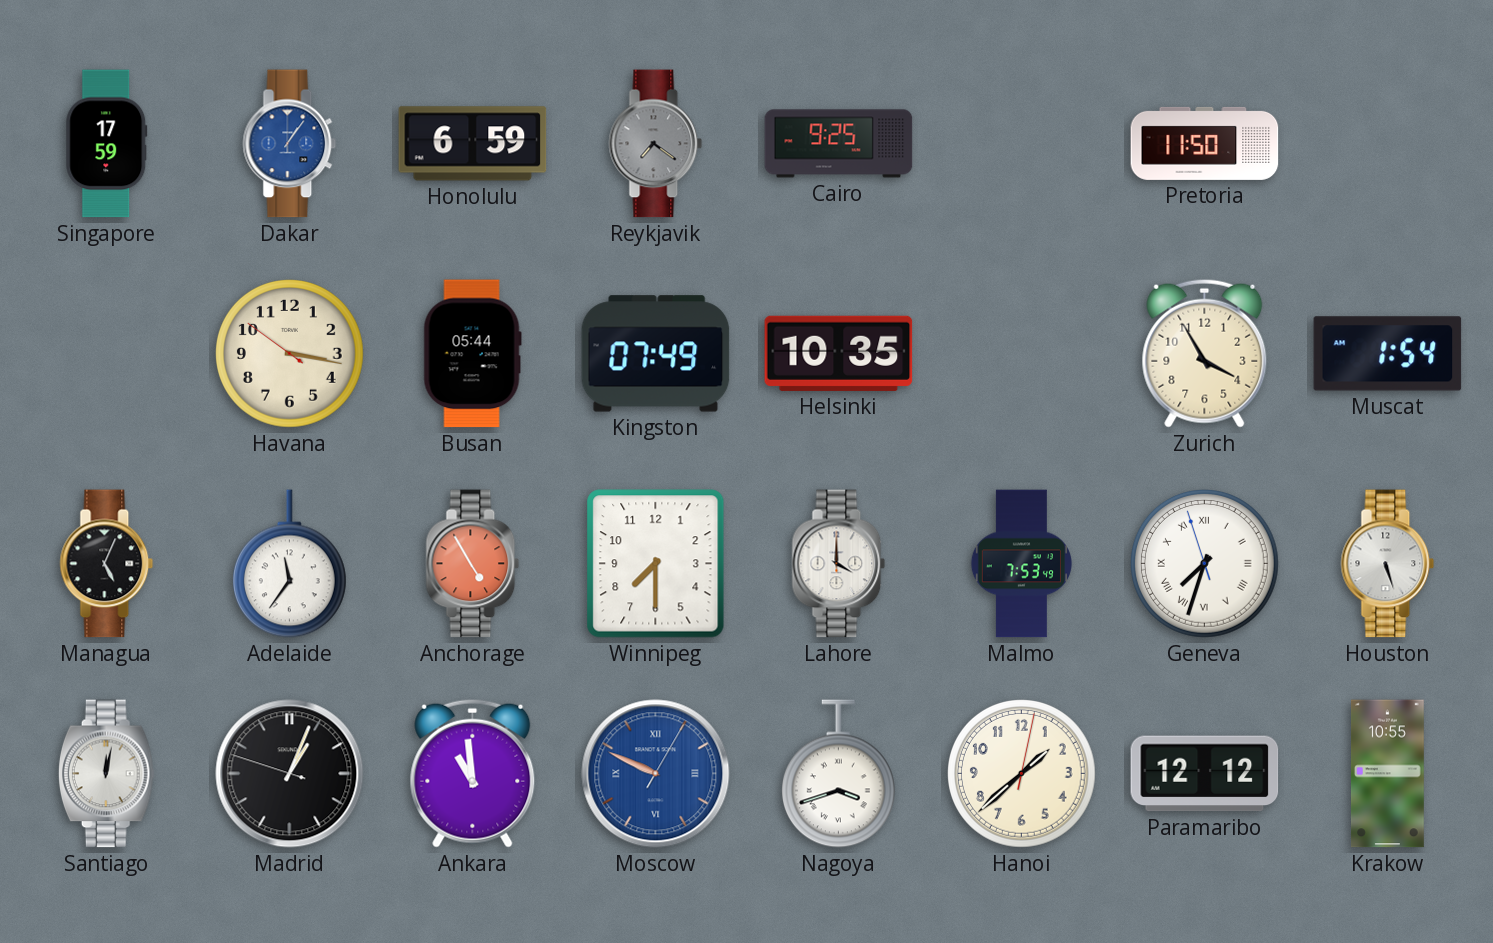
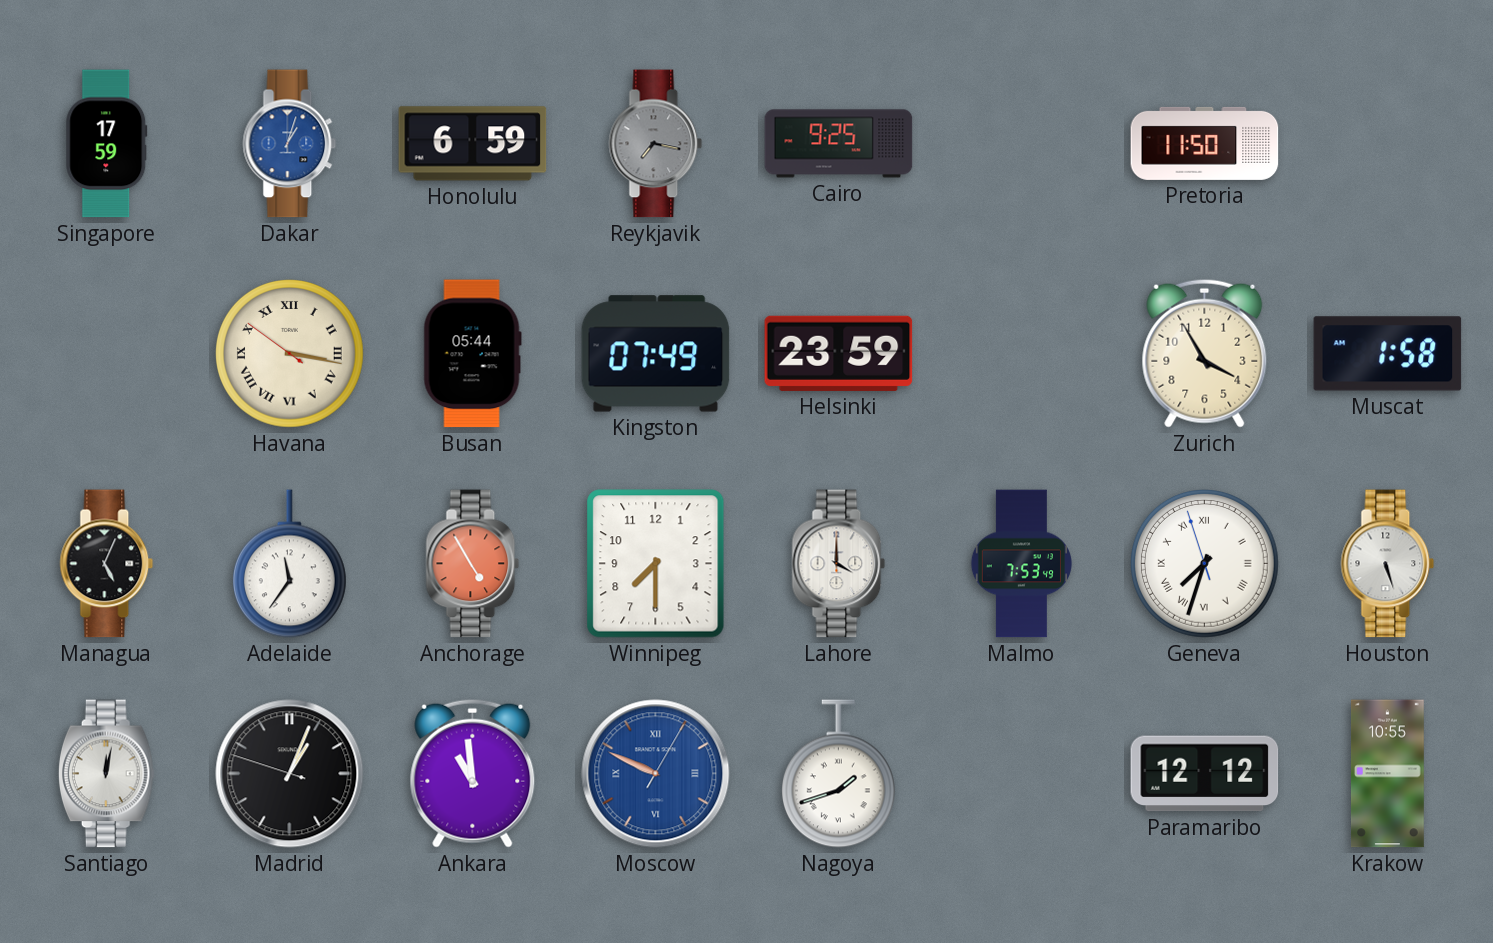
Dakar: 1:06 -> 1:03 (290, 144)
Reykjavik: 7:21 -> 7:17 (656, 144)
Havana numerals: Arabic -> Roman (290, 354)
Helsinki: 10:35 -> 23:59 (839, 353)
Muscat: 1:54 -> 1:58 (1388, 354)
Nagoya: 3:42 -> 1:42 (838, 774)
Hanoi: 1:38 -> none (1022, 774)
